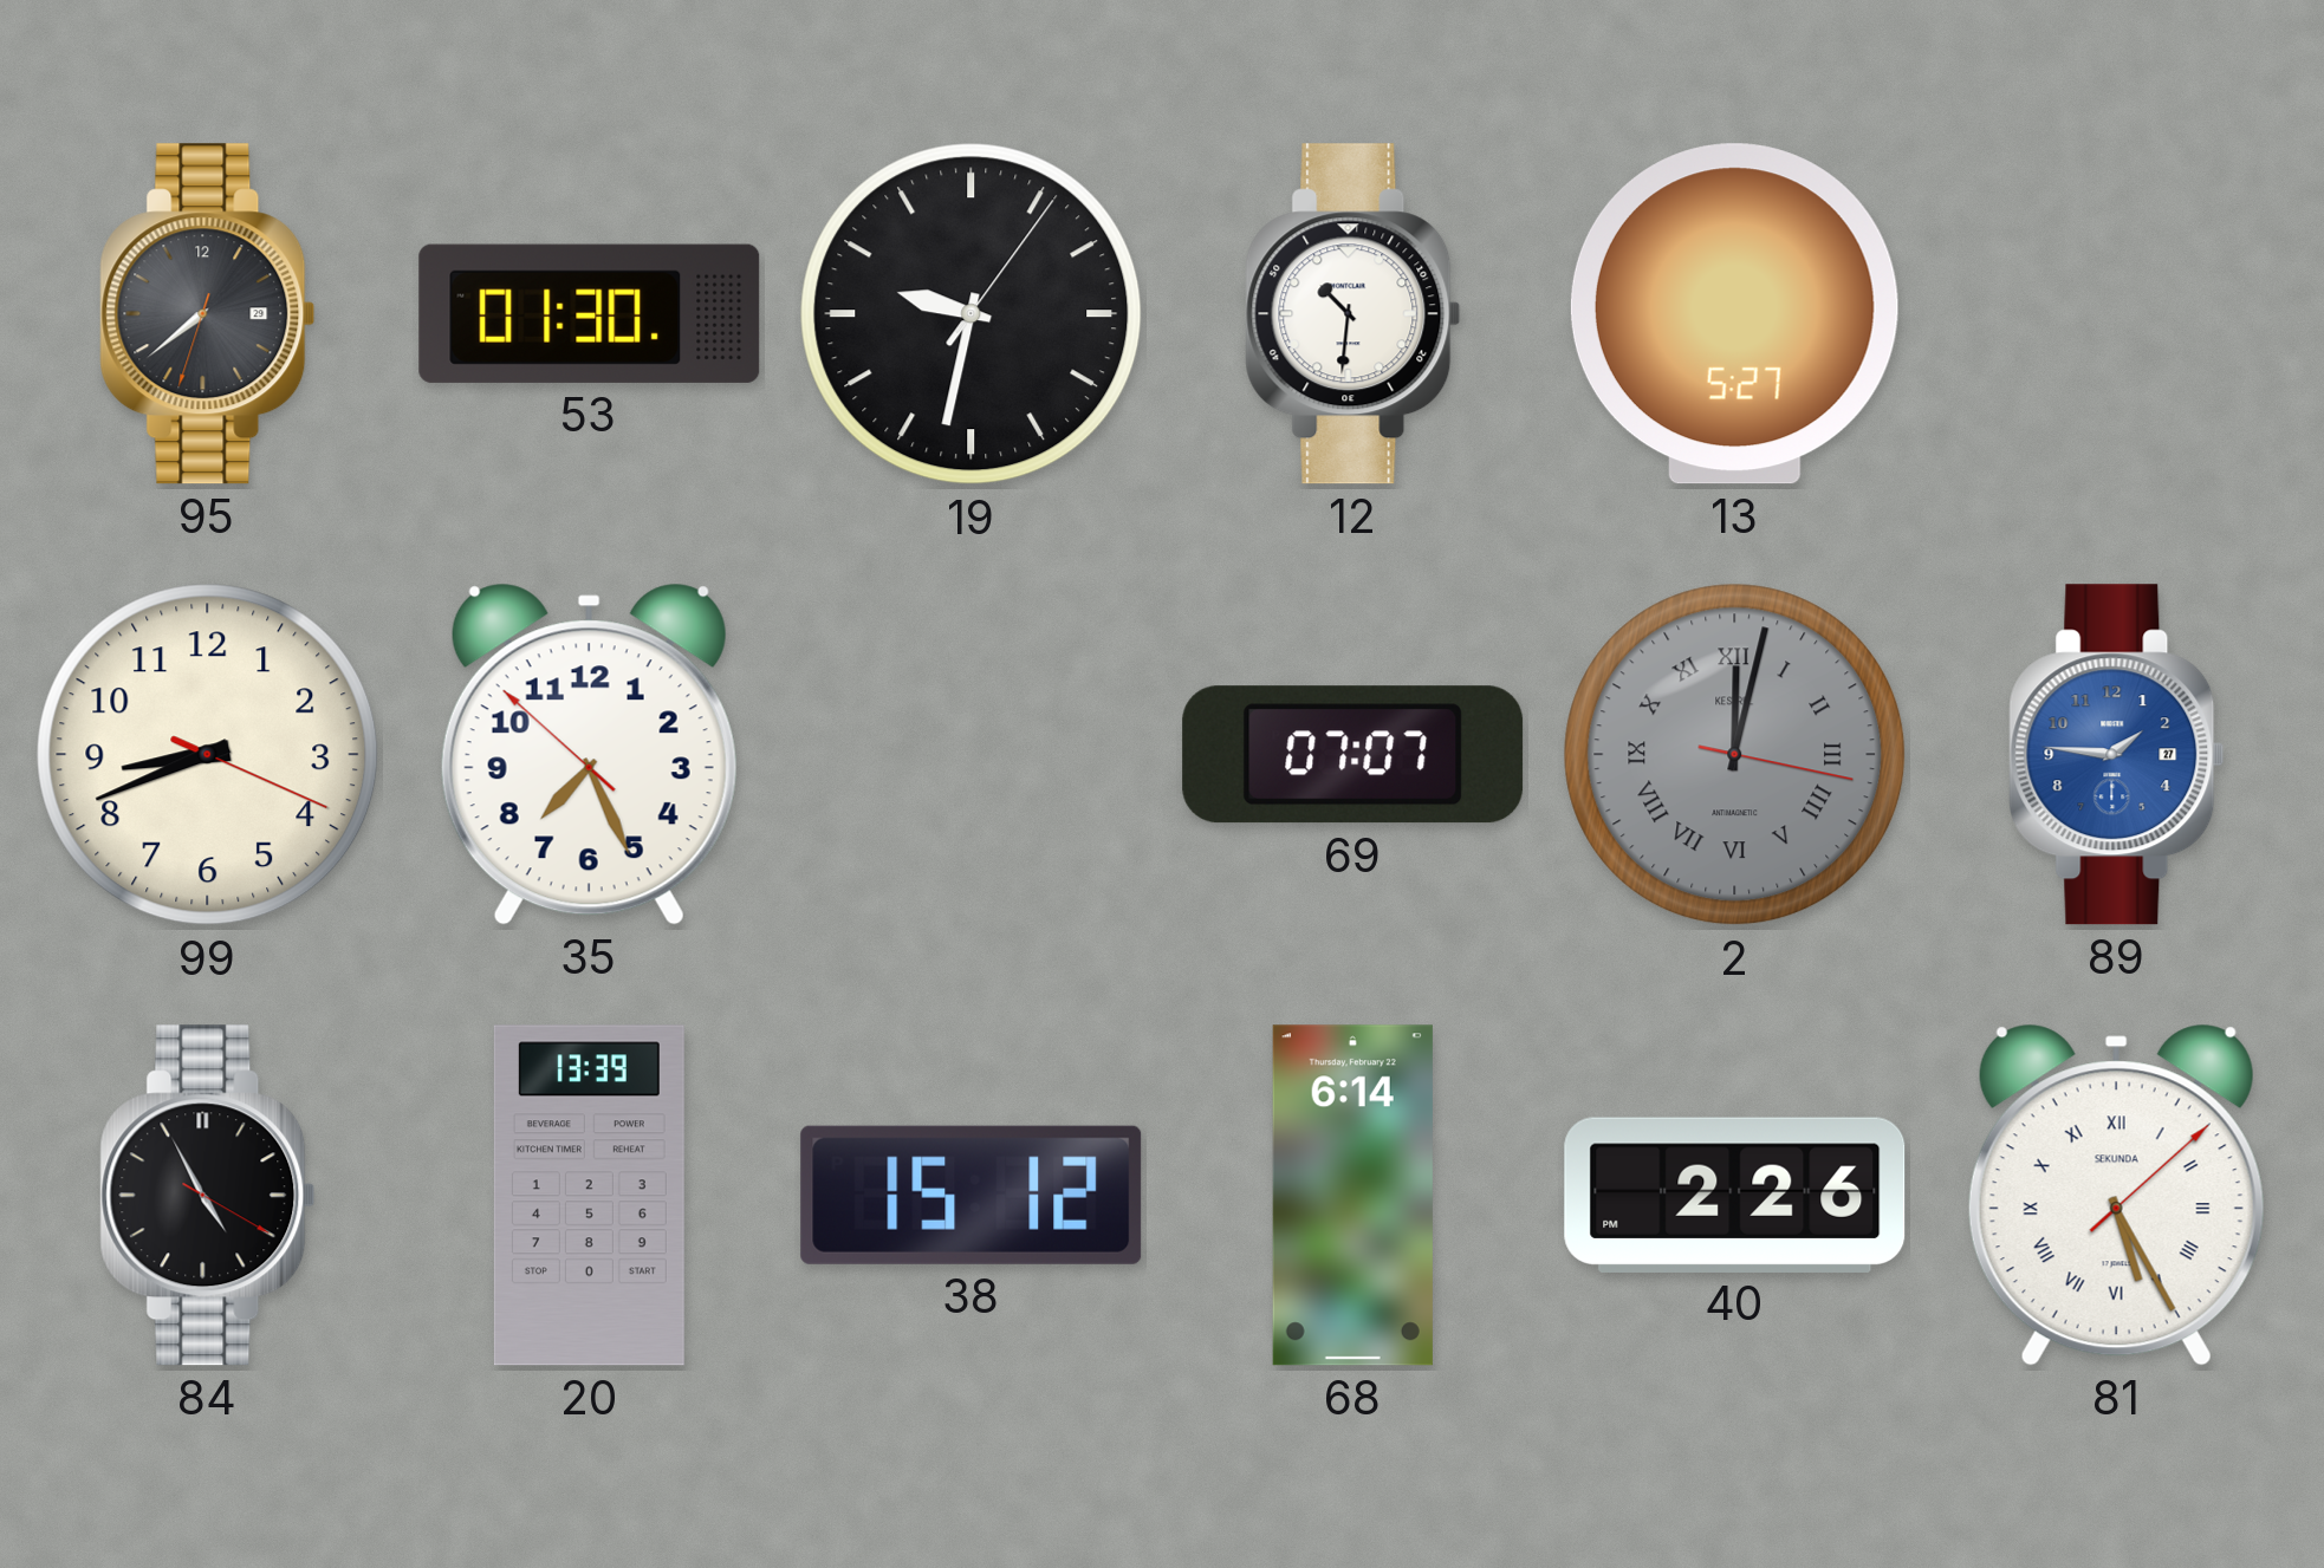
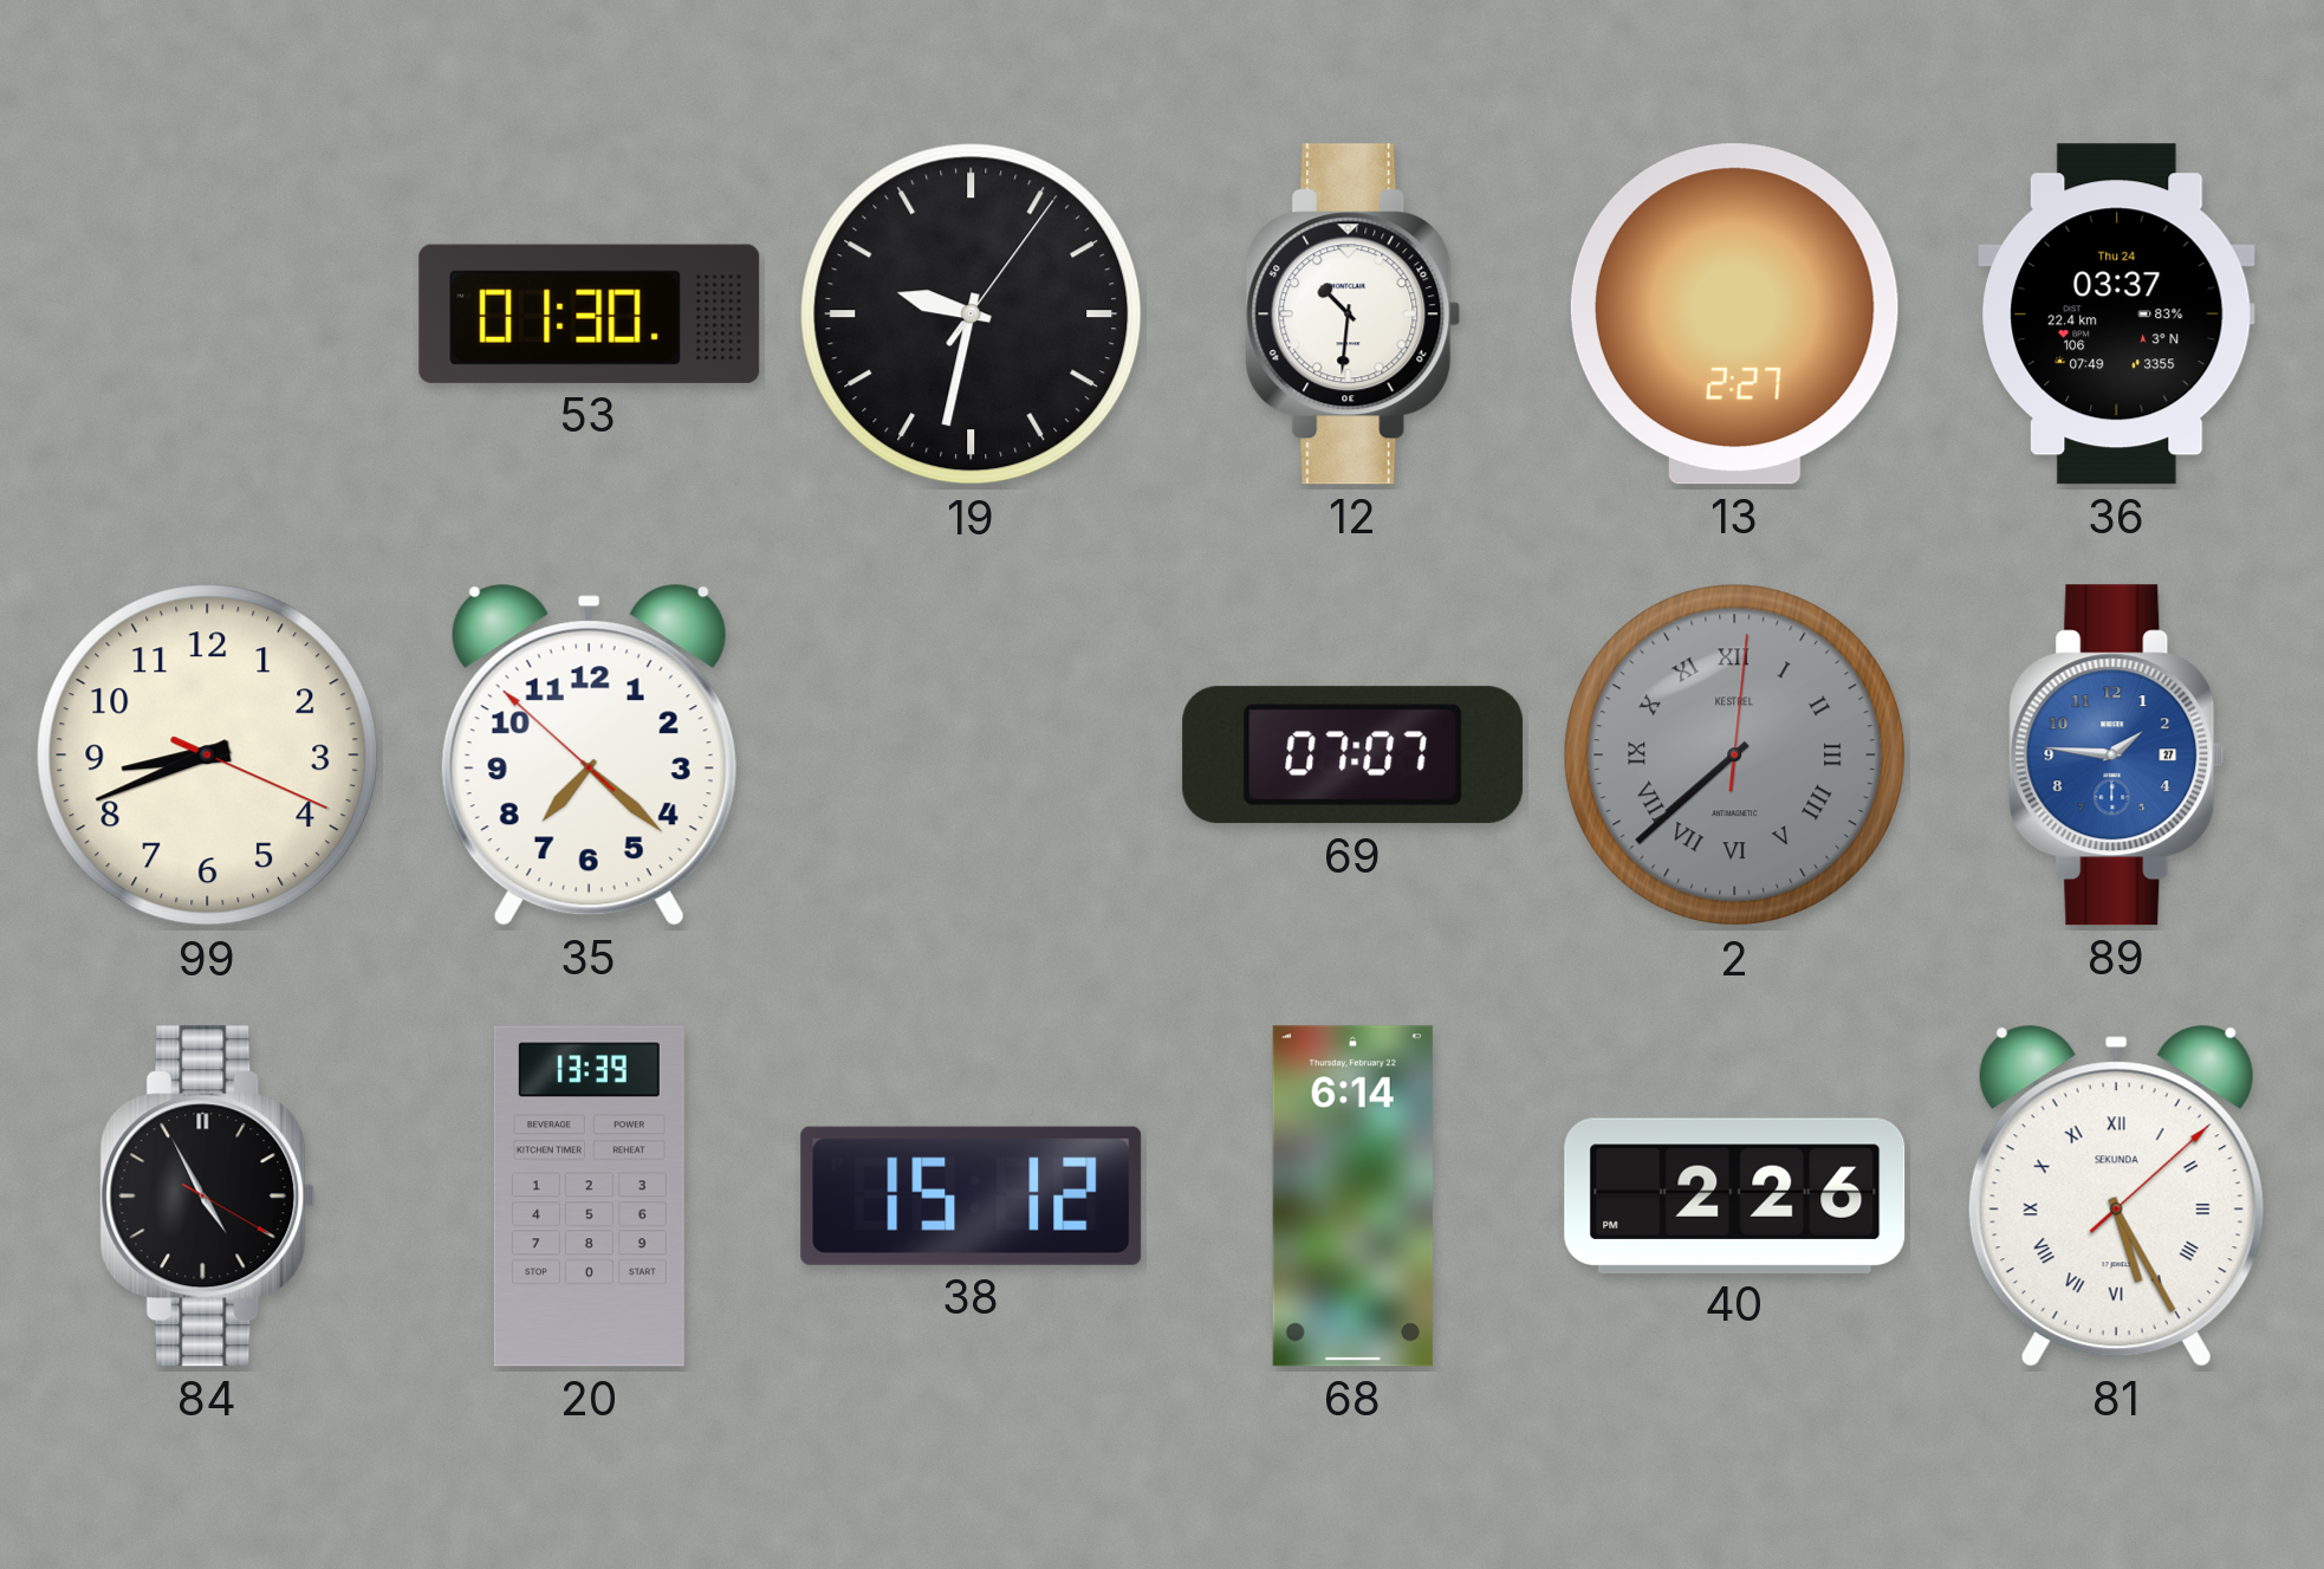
95: 7:38 -> none (208, 314)
13: 5:27 -> 2:27 (1734, 315)
36: none -> 03:37 (2117, 315)
35: 7:25 -> 7:21 (589, 754)
2: 12:02 -> 7:38 (1735, 756)
